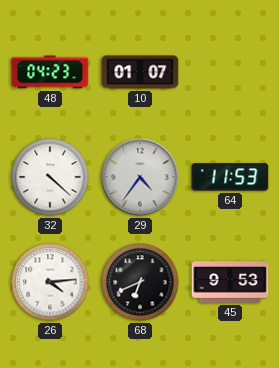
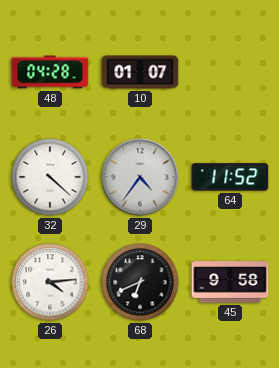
48: 04:23 -> 04:28 (50, 72)
64: 11:53 -> 11:52 (230, 177)
45: 9:53 -> 9:58 (230, 282)
